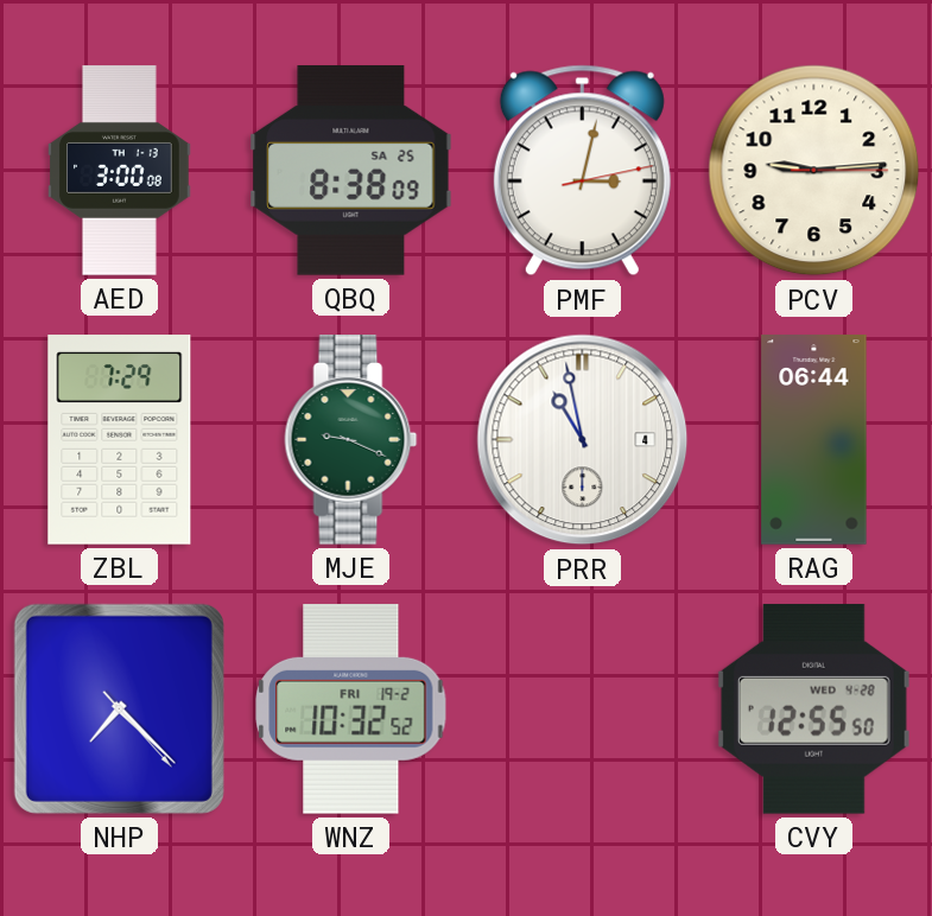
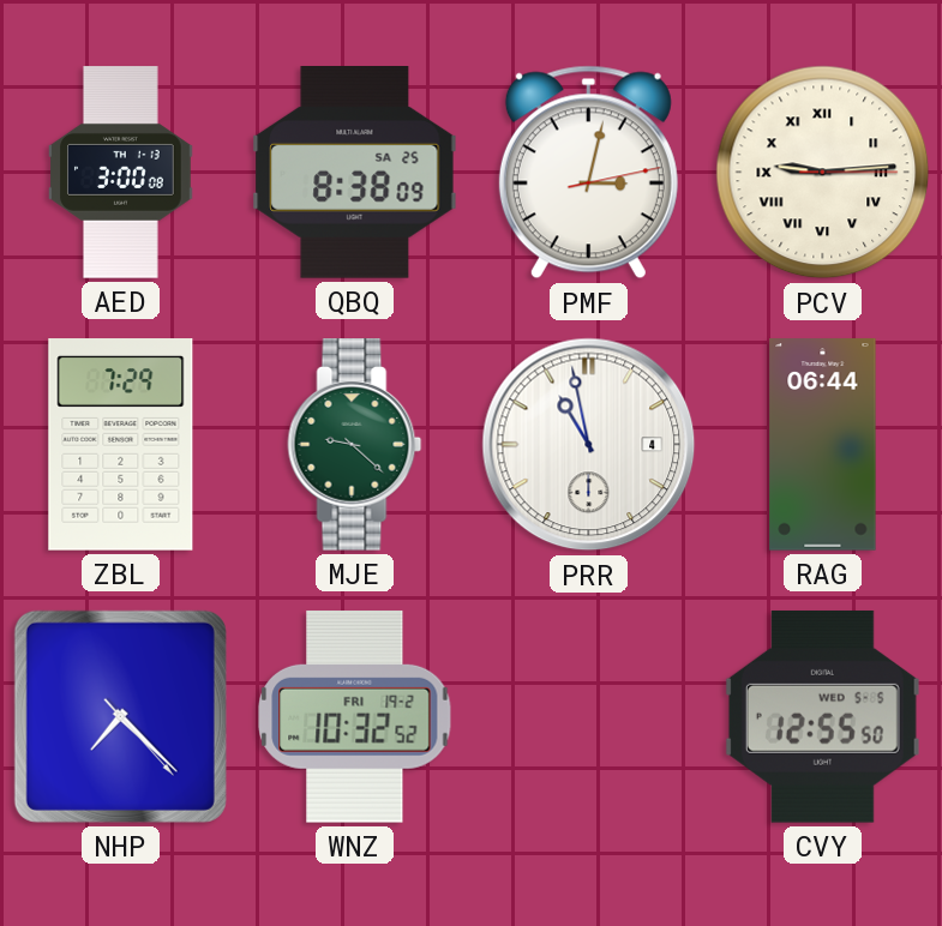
PCV numerals: Arabic -> Roman (823, 173)
MJE: 9:19 -> 9:22 (355, 445)
CVY date: WED 4-28 -> WED 5-5 (822, 716)
